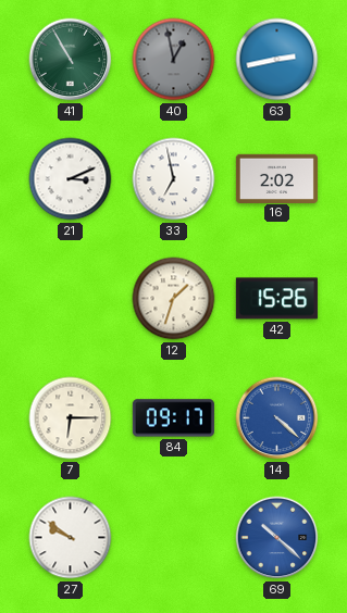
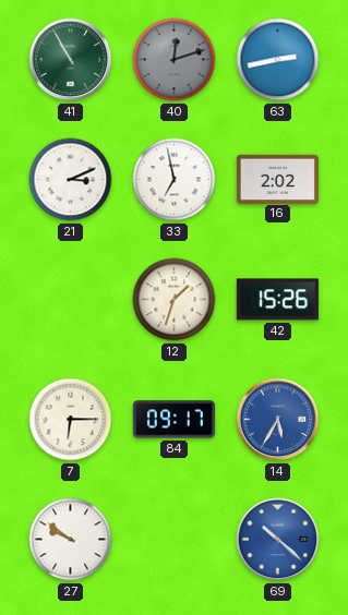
40: 12:58 -> 12:12 (175, 60)
14: 4:22 -> 5:35 (278, 420)
